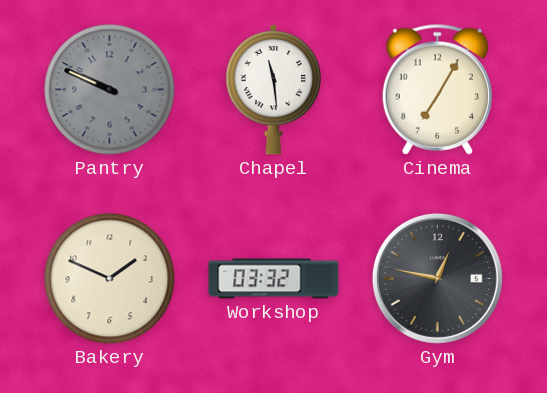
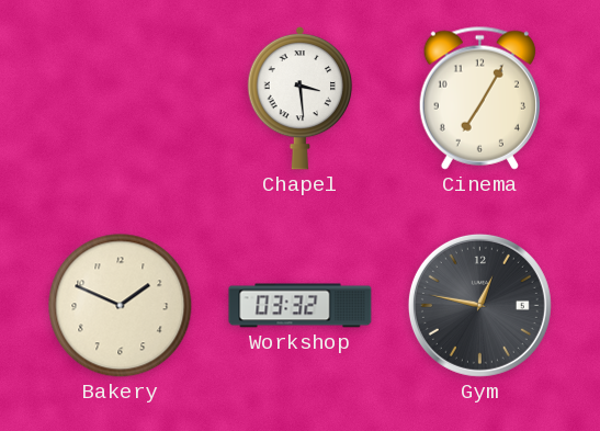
Pantry: 9:49 -> none (110, 90)
Chapel: 11:29 -> 3:29 (301, 98)
